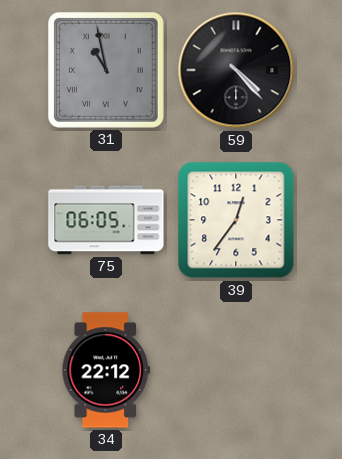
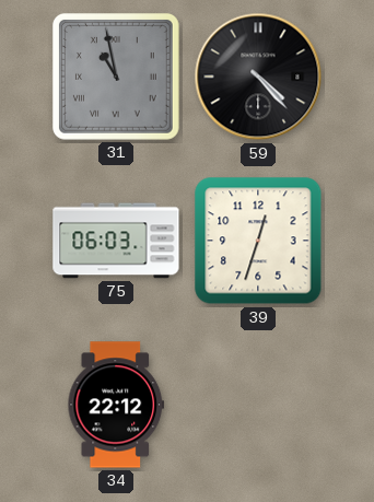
75: 06:05 -> 06:03 (116, 241)
39: 12:36 -> 12:33 (258, 241)
